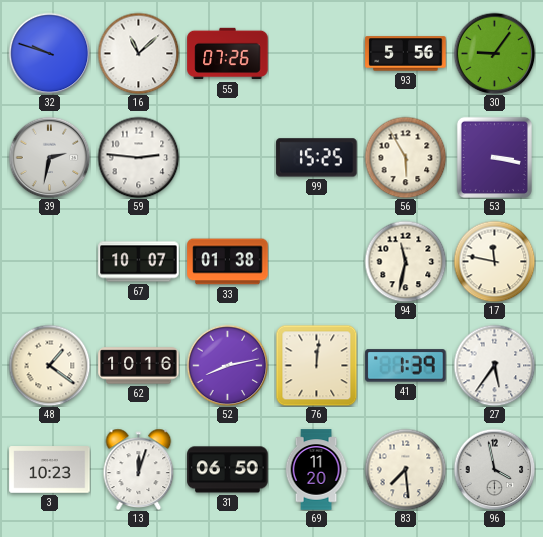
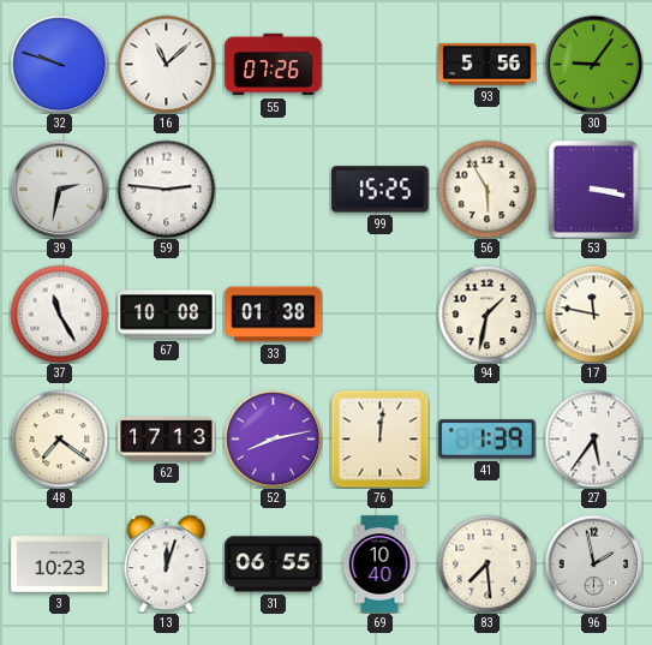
37: none -> 11:25 (59, 313)
67: 10:07 -> 10:08 (167, 315)
94: 11:32 -> 1:32 (486, 313)
48: 1:21 -> 7:21 (59, 438)
62: 10:16 -> 17:13 (167, 440)
31: 06:50 -> 06:55 (274, 565)
69: 11:20 -> 10:40 (379, 565)
96: 3:58 -> 1:58 (593, 563)
